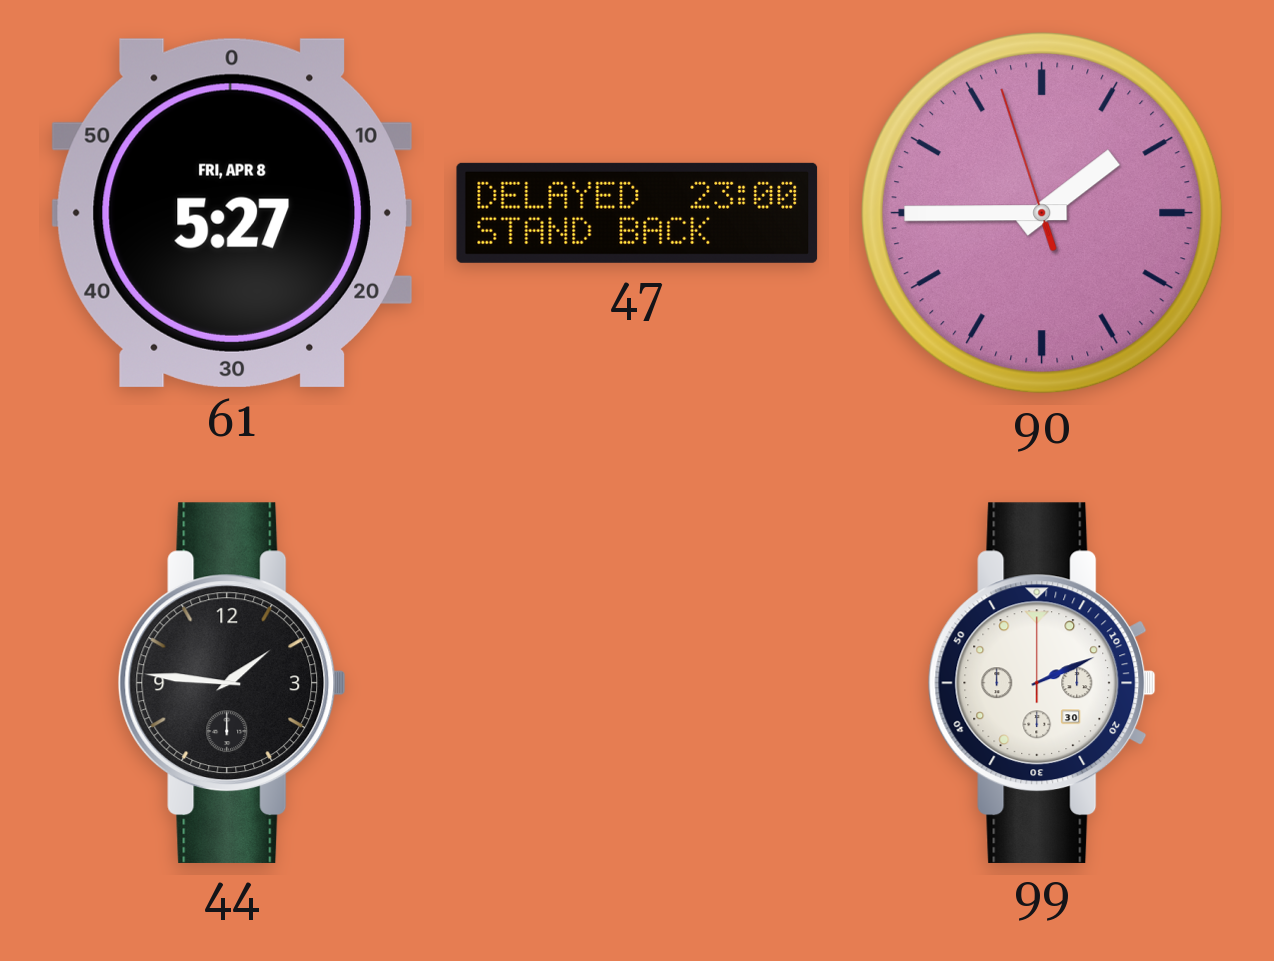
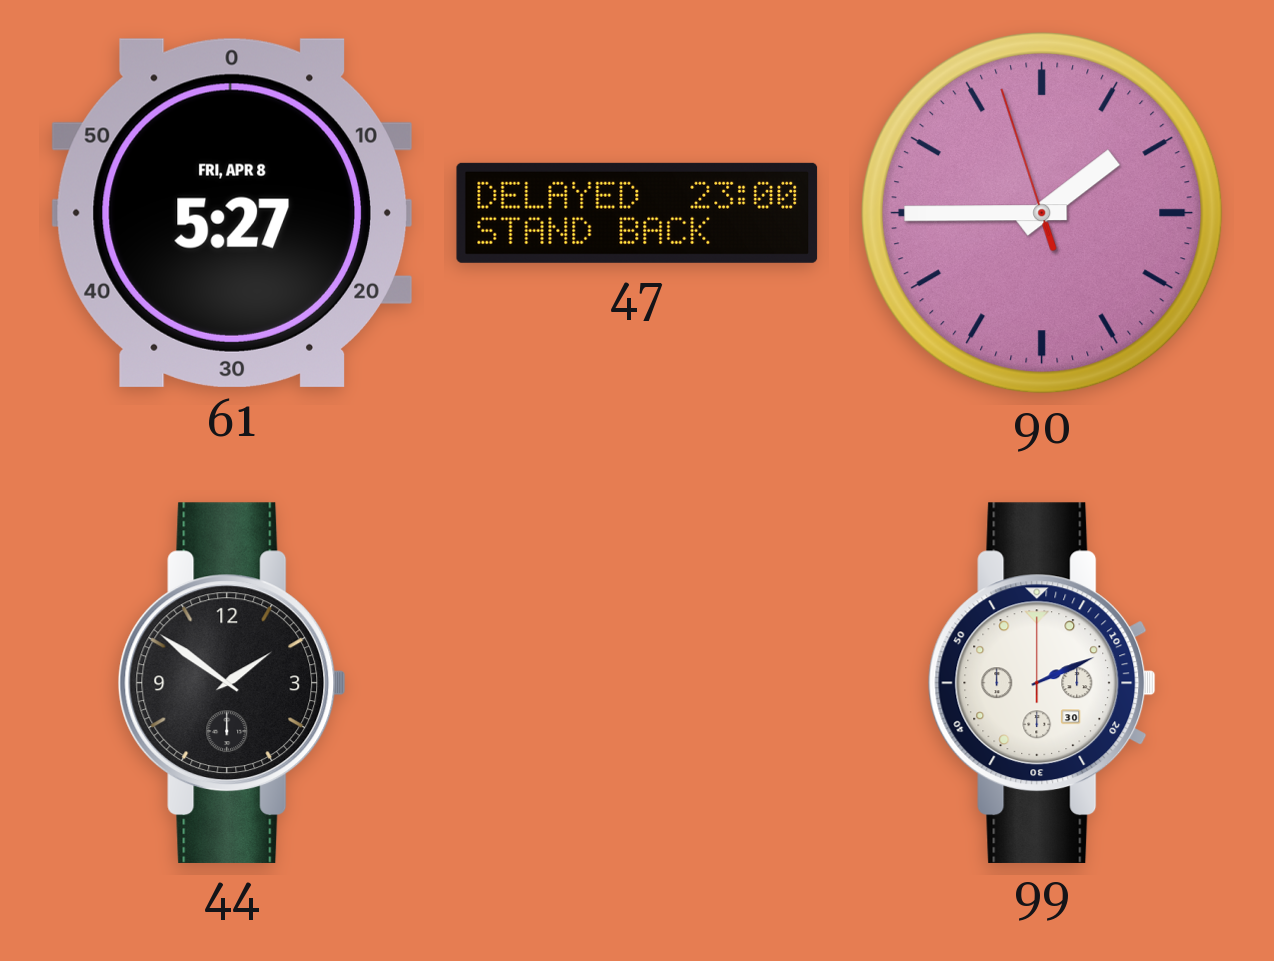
44: 1:46 -> 1:51 (232, 683)
